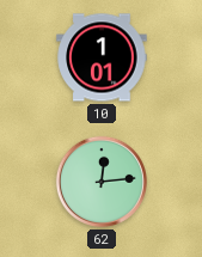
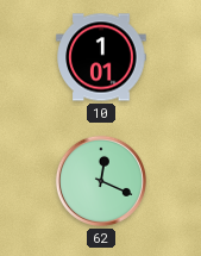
62: 12:14 -> 12:19 (101, 181)
